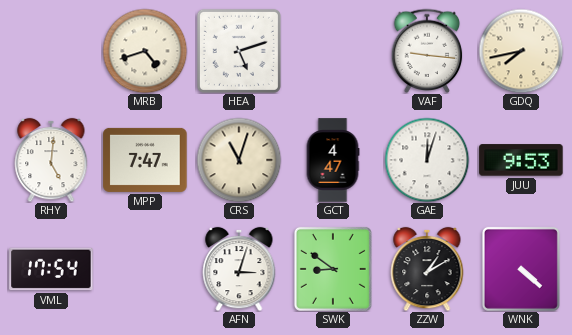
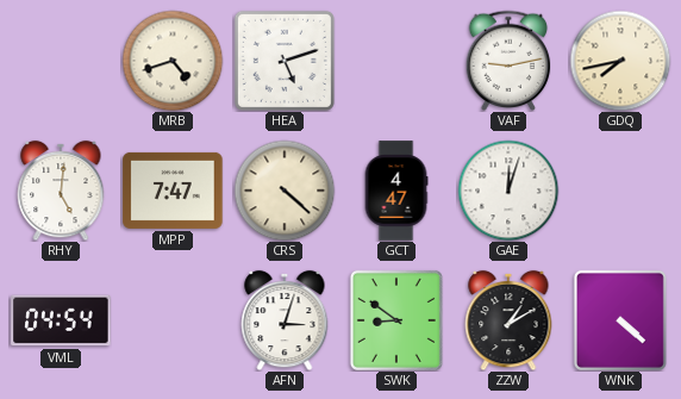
VAF: 9:16 -> 9:13 (508, 60)
CRS: 11:03 -> 4:22 (285, 191)
JUU: 9:53 -> none (521, 160)
VML: 17:54 -> 04:54 (61, 320)
